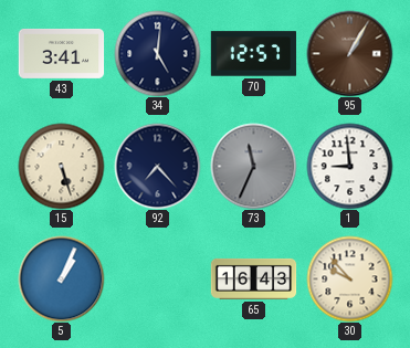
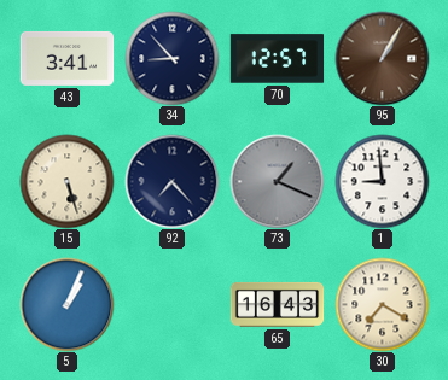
34: 5:01 -> 8:53 (171, 58)
73: 11:34 -> 1:19 (277, 181)
30: 9:53 -> 7:20 (382, 304)
